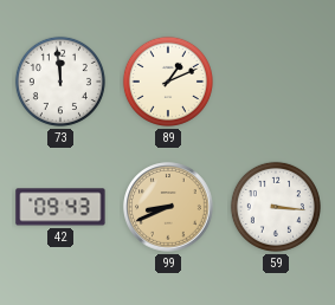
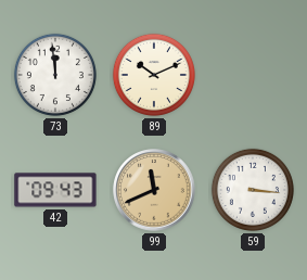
89: 1:11 -> 10:11 (154, 75)
99: 8:41 -> 11:41 (154, 190)
